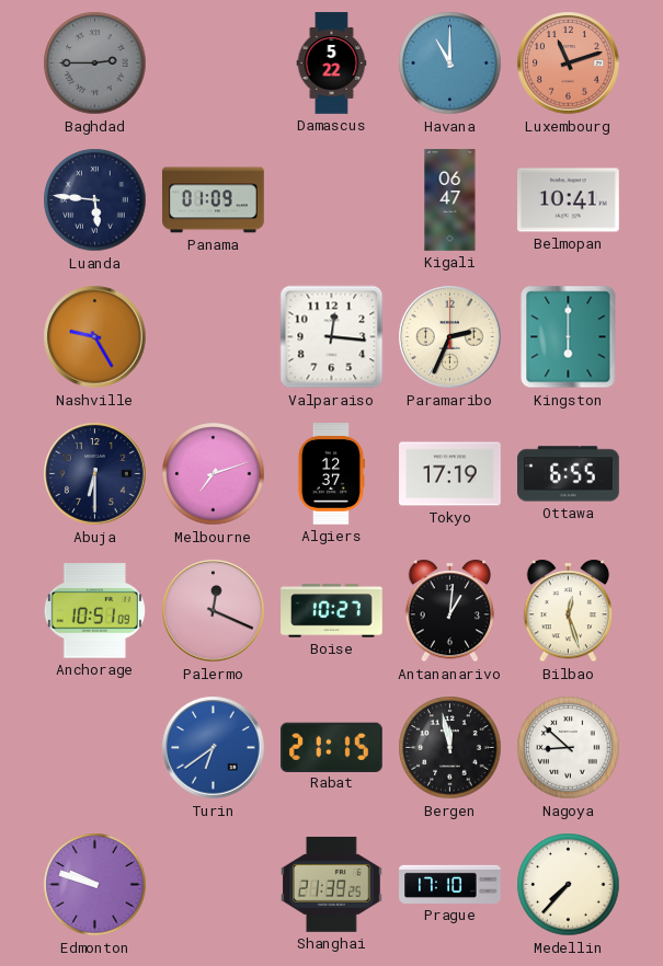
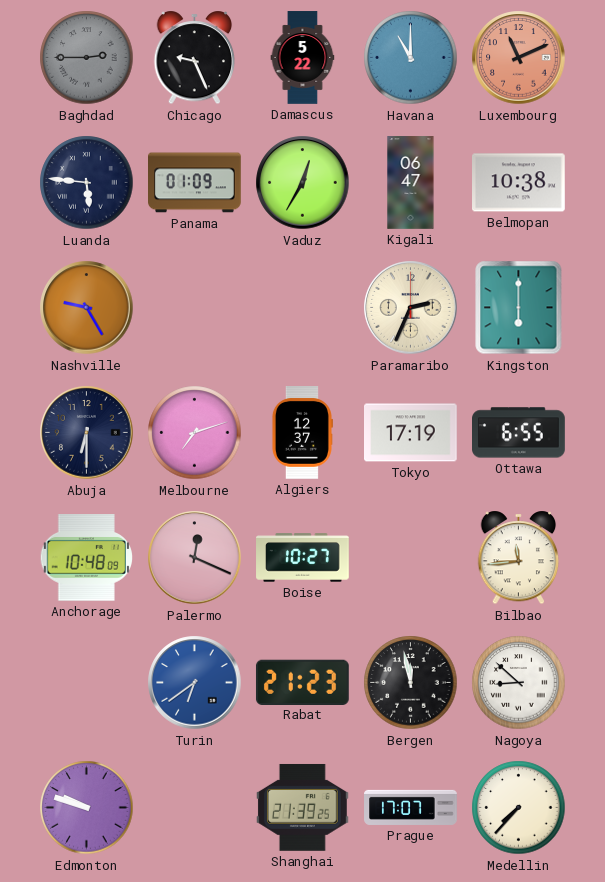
Chicago: none -> 9:26 (195, 58)
Luxembourg: 11:12 -> 11:11 (519, 58)
Vaduz: none -> 12:35 (303, 183)
Belmopan: 10:41 -> 10:38 (519, 183)
Valparaiso: 12:16 -> none (332, 337)
Anchorage: 10:51 -> 10:48 (86, 558)
Antananarivo: 1:01 -> none (450, 611)
Bilbao: 12:27 -> 11:44 (519, 558)
Rabat: 21:15 -> 21:23 (302, 682)
Prague: 17:10 -> 17:07 (411, 807)
